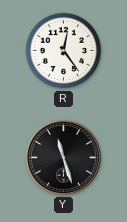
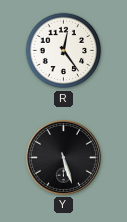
Y: 11:27 -> 5:27 (63, 157)
